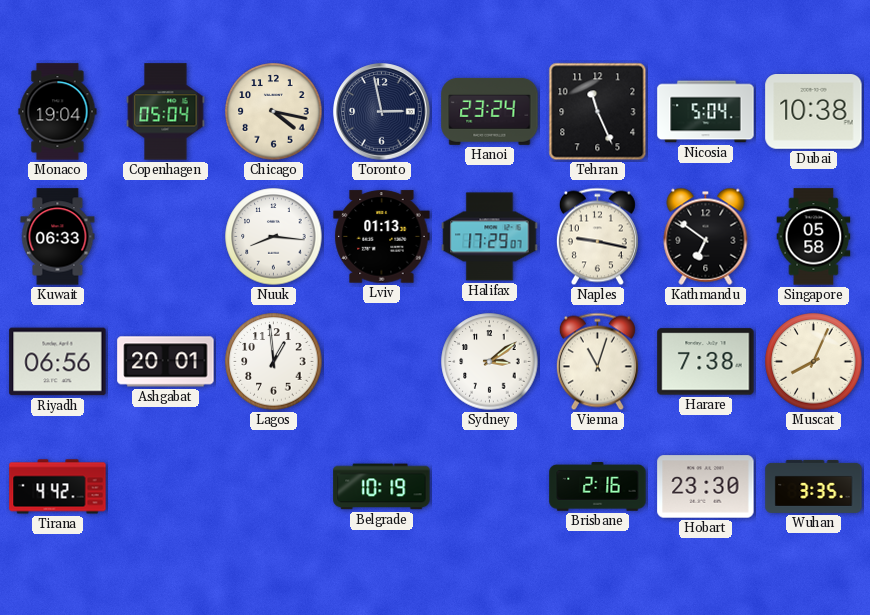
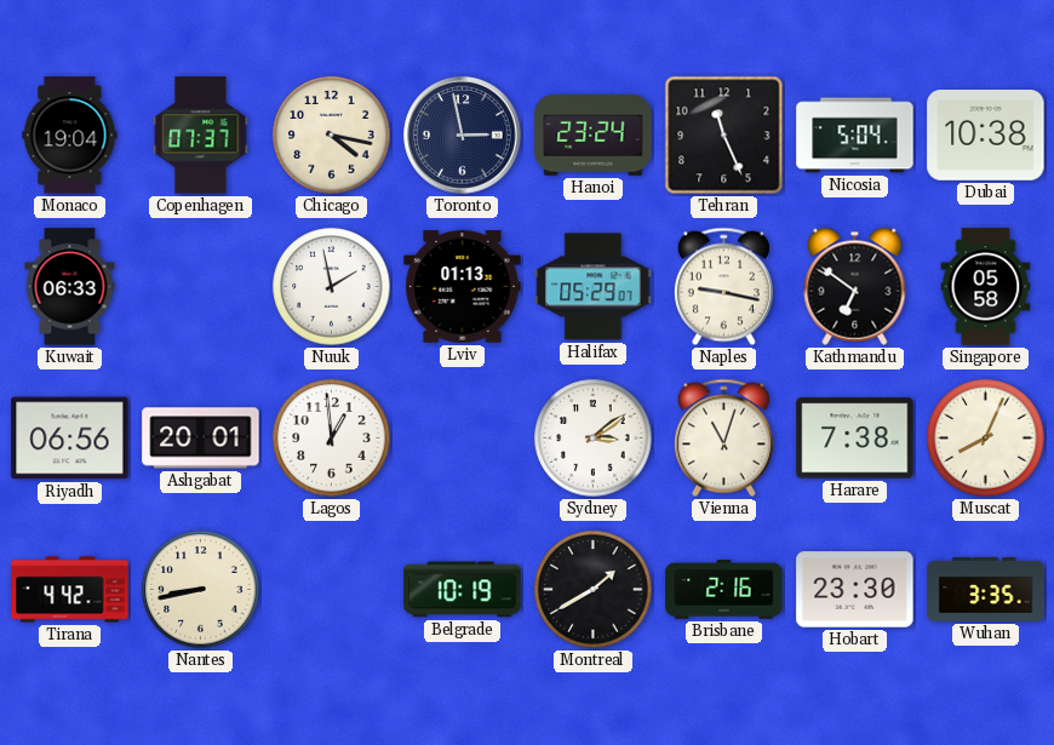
Copenhagen: 05:04 -> 07:37 (201, 136)
Nuuk: 8:16 -> 1:58 (332, 287)
Halifax: 17:29 -> 05:29 (594, 287)
Nantes: none -> 8:43 (201, 590)
Montreal: none -> 1:40 (594, 590)
